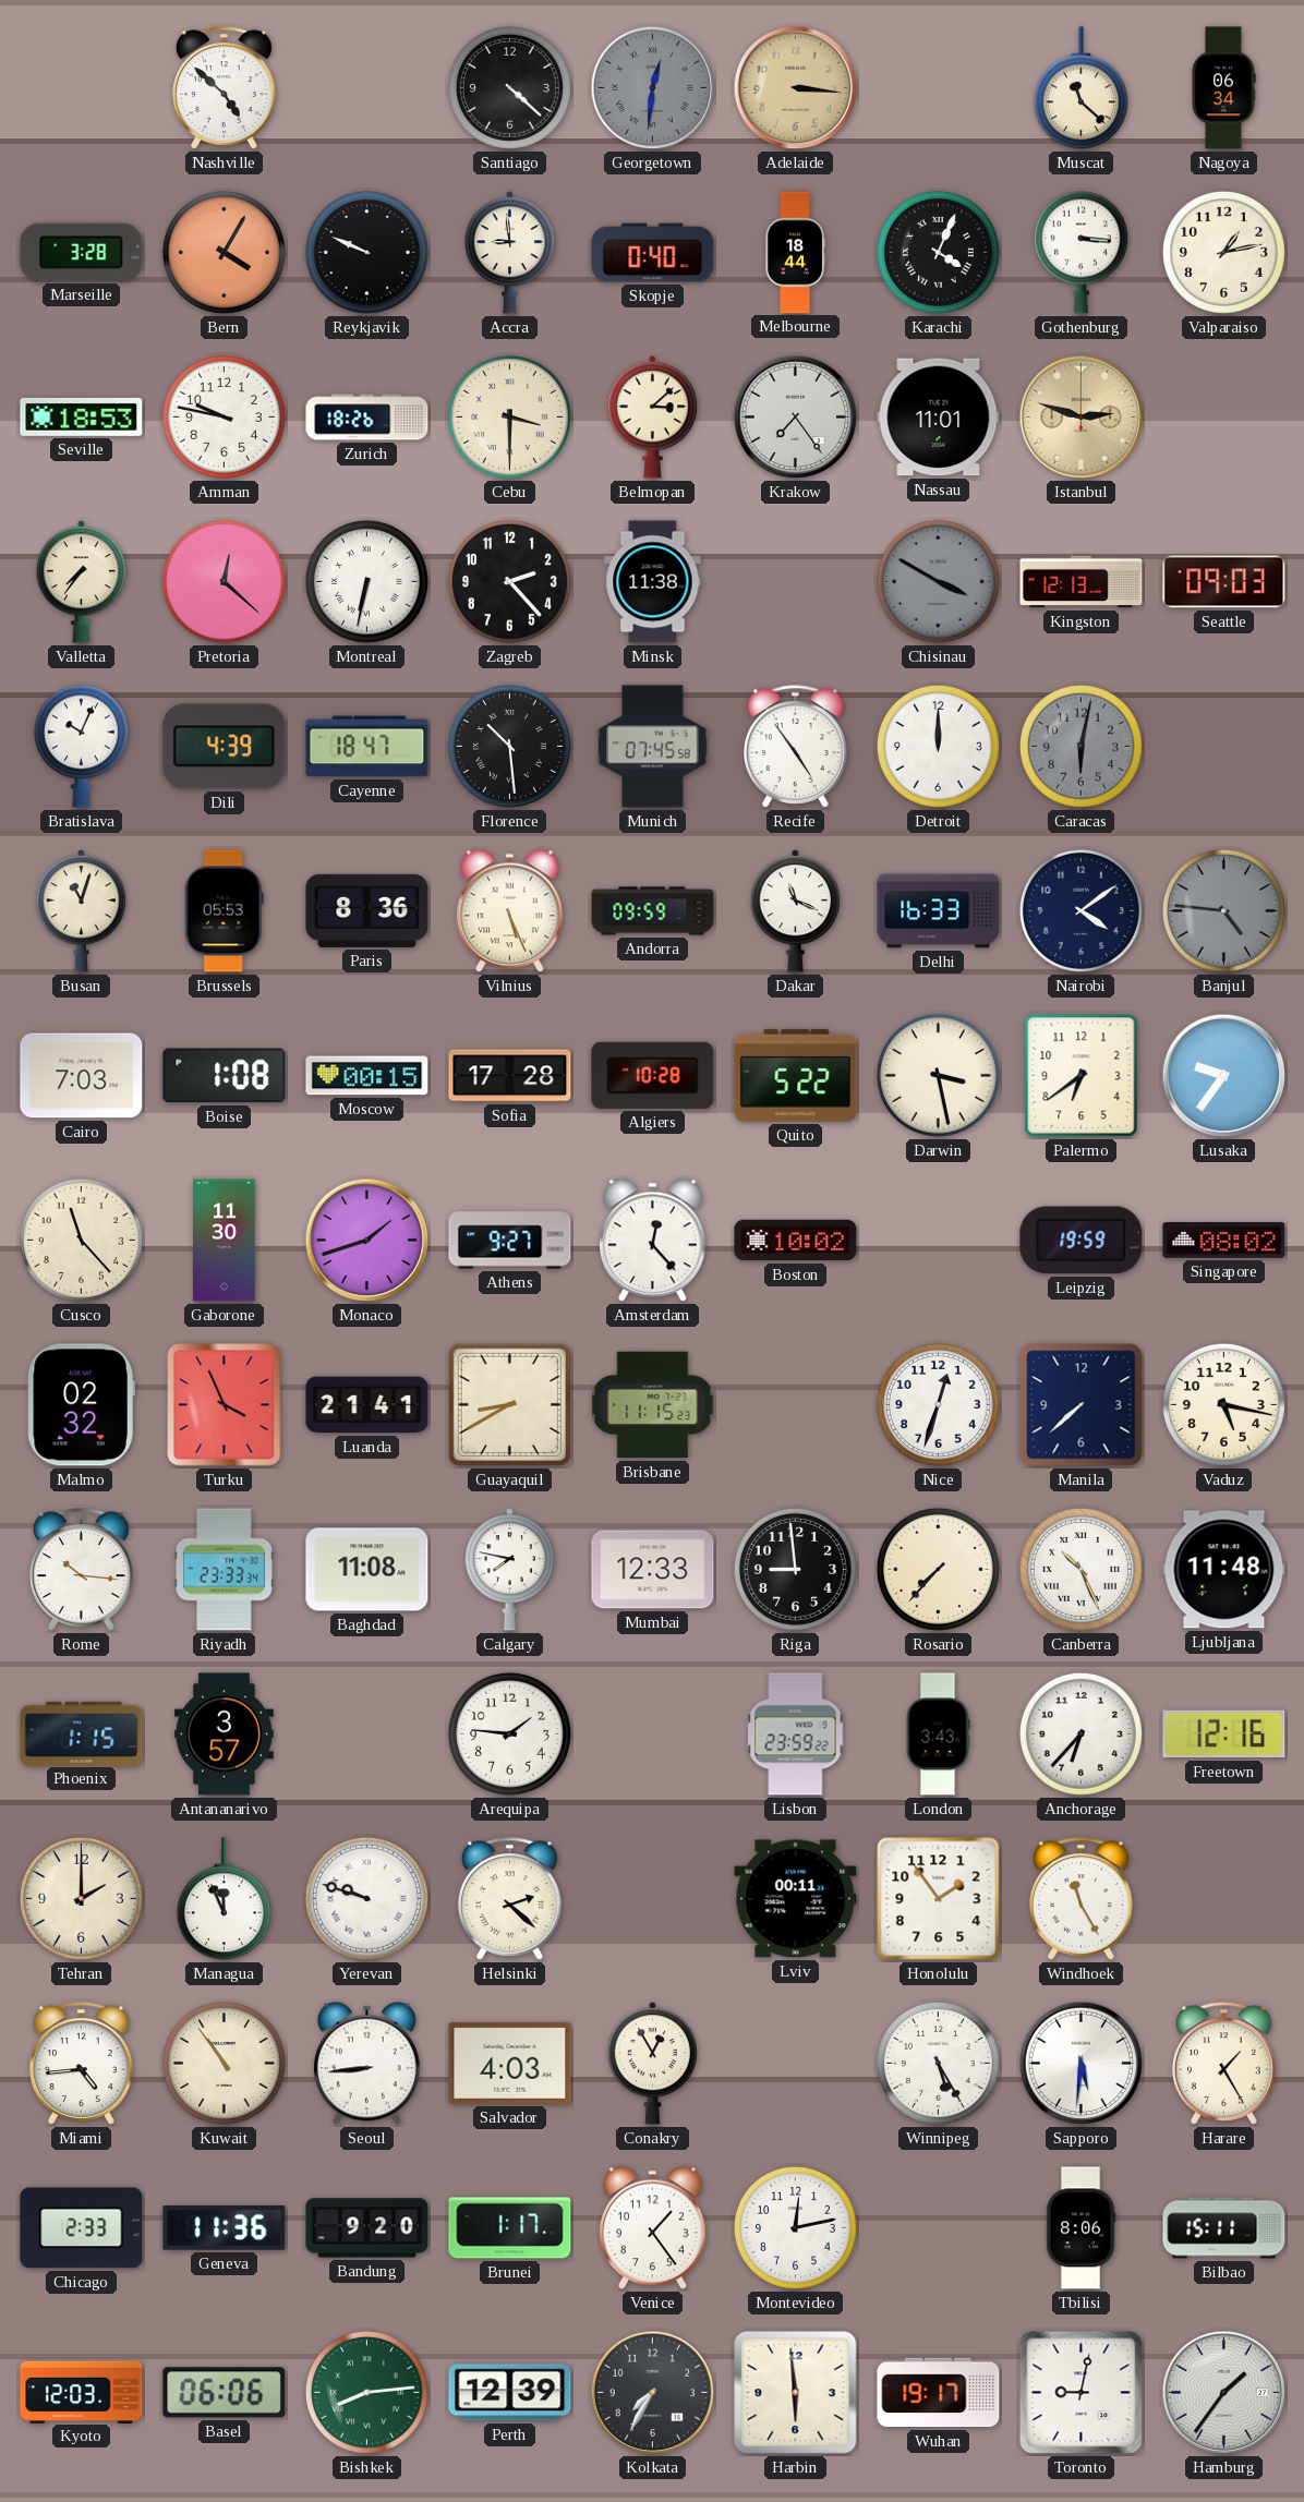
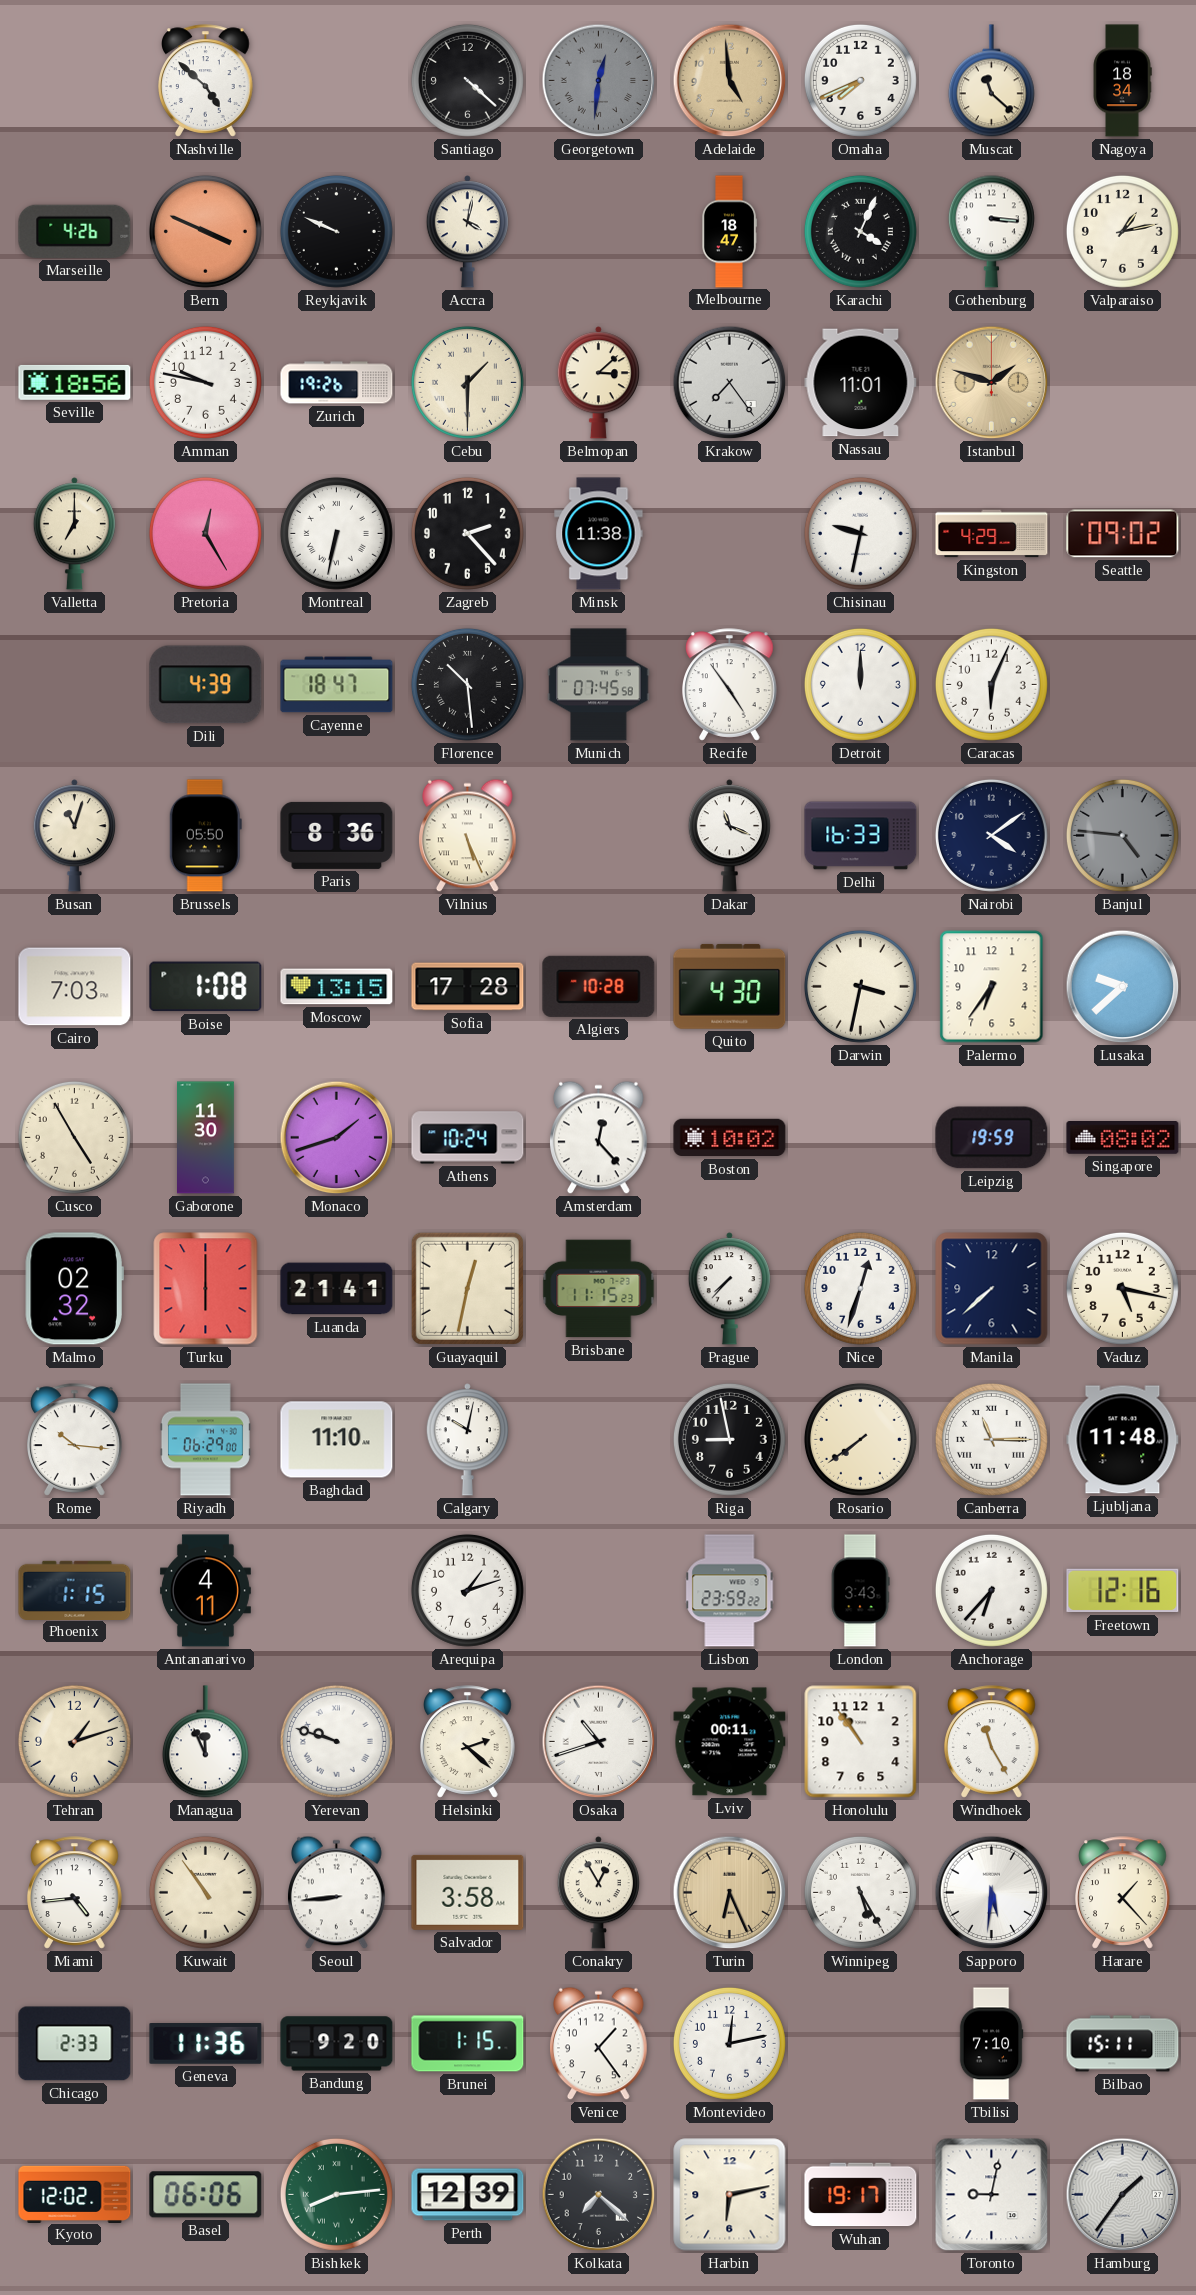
Adelaide: 3:16 -> 4:59 (730, 81)
Omaha: none -> 7:41 (860, 80)
Nagoya: 06:34 -> 18:34 (1122, 81)
Marseille: 3:28 -> 4:26 (75, 231)
Bern: 4:05 -> 3:49 (205, 231)
Accra: 8:59 -> 4:02 (467, 232)
Skopje: 0:40 -> none (653, 253)
Melbourne: 18:44 -> 18:47 (729, 232)
Seville: 18:53 -> 18:56 (75, 382)
Zurich: 18:26 -> 19:26 (337, 383)
Cebu: 3:30 -> 1:30 (467, 382)
Istanbul: 2:48 -> 1:48 (992, 383)
Valletta: 7:36 -> 7:00 (74, 534)
Pretoria: 12:22 -> 12:25 (205, 533)
Chisinau: 3:50 -> 9:32 (860, 533)
Chisinau dial: grey -> white (860, 533)
Kingston: 12:13 -> 4:29 (992, 534)
Seattle: 09:03 -> 09:02 (1123, 534)
Bratislava: 10:04 -> none (81, 746)
Caracas: 6:02 -> 6:04 (991, 684)
Caracas dial: grey -> white (991, 684)
Brussels: 05:53 -> 05:50 (205, 836)
Andorra: 09:59 -> none (653, 911)
Moscow: 00:15 -> 13:15 (337, 987)
Quito: 5:22 -> 4:30 (730, 986)
Darwin: 3:28 -> 3:32 (860, 986)
Palermo: 6:39 -> 6:36 (992, 987)
Lusaka: 9:36 -> 9:38 (1123, 987)
Cusco: 11:23 -> 4:55 (74, 1137)
Athens: 9:27 -> 10:24 (468, 1138)
Turku: 3:56 -> 6:00 (206, 1289)
Guayaquil: 8:40 -> 12:32 (467, 1288)
Prague: none -> 7:37 (729, 1289)
Riyadh: 23:33 -> 06:29 (205, 1440)
Baghdad: 11:08 -> 11:10 (337, 1440)
Calgary: 7:47 -> 10:02 (467, 1440)
Mumbai: 12:33 -> none (653, 1570)
Riga: 8:59 -> 8:58 (729, 1439)
Rosario: 7:37 -> 7:39 (860, 1439)
Canberra: 10:26 -> 11:15 (991, 1439)
Antananarivo: 3:57 -> 4:11 (205, 1591)
Arequipa: 1:46 -> 1:12 (467, 1590)
Tehran: 2:00 -> 1:12 (74, 1741)
Osaka: none -> 10:42 (599, 1742)
Honolulu: 1:54 -> 10:54 (861, 1742)
Salvador: 4:03 -> 3:58 (468, 1892)
Turin: none -> 6:26 (730, 1893)
Harare: 1:25 -> 1:23 (1123, 1893)
Brunei: 1:17 -> 1:15 (468, 2044)
Tbilisi: 8:06 -> 7:10 (991, 2044)
Kyoto: 12:03 -> 12:02 (75, 2194)
Kolkata: 7:35 -> 7:22 (599, 2195)
Harbin: 5:59 -> 6:13 (730, 2195)
